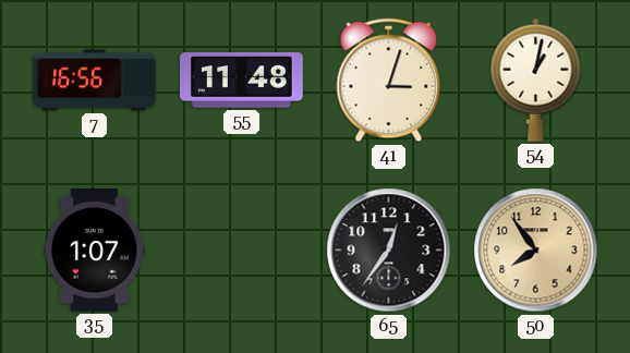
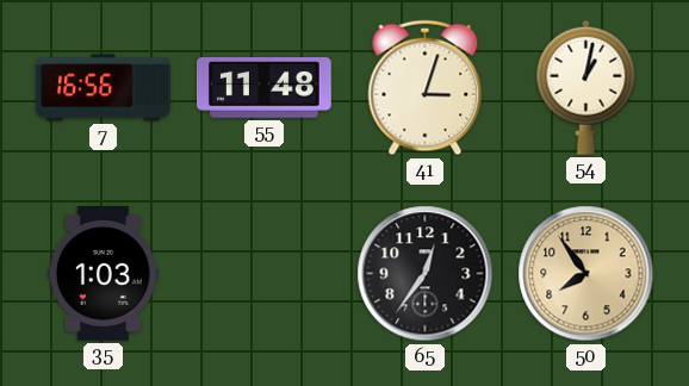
35: 1:07 -> 1:03 (104, 274)
